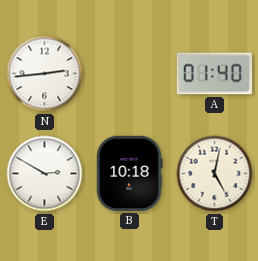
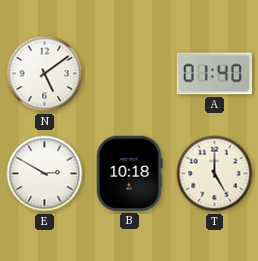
N: 2:44 -> 5:09 (45, 74)
T: 5:02 -> 5:00 (215, 174)
